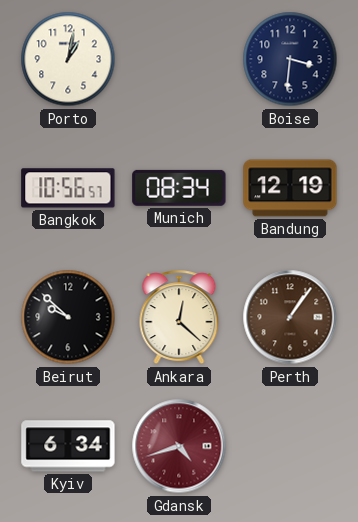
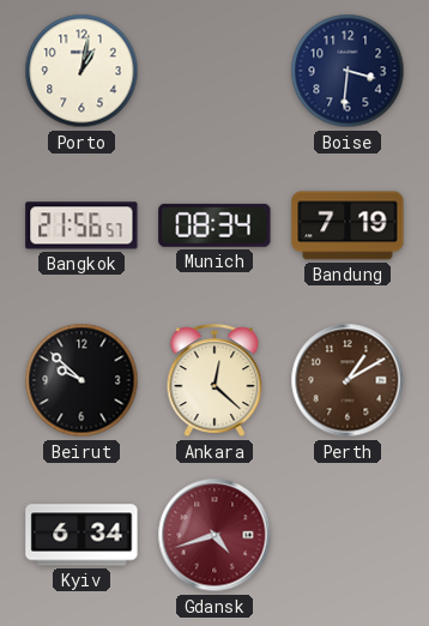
Bangkok: 10:56 -> 21:56 (81, 225)
Bandung: 12:19 -> 7:19 (348, 225)
Perth: 1:06 -> 1:10 (348, 380)
